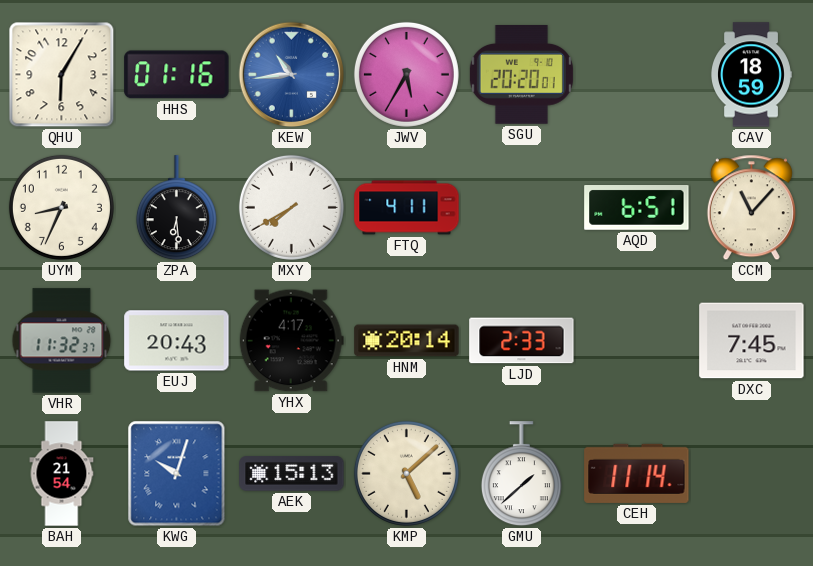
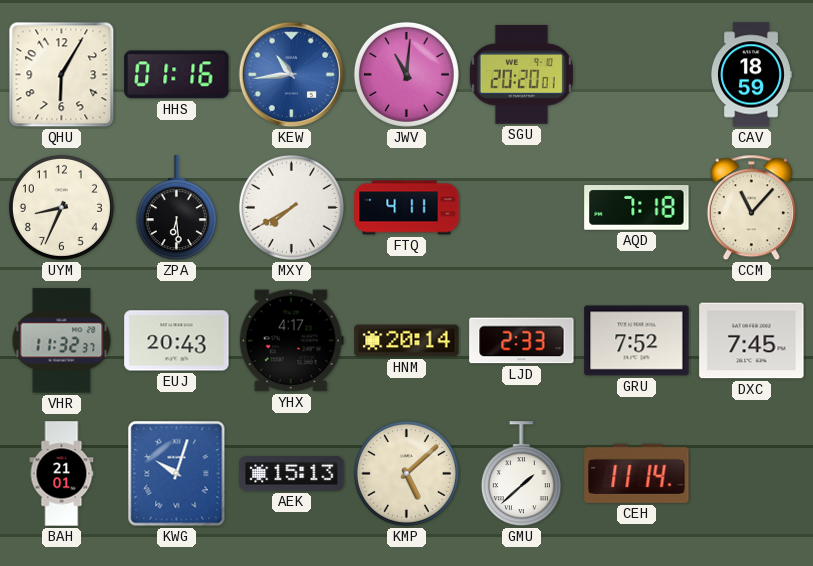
JWV: 5:35 -> 11:01 (406, 74)
AQD: 6:51 -> 7:18 (637, 208)
GRU: none -> 7:52 (637, 341)
BAH: 21:54 -> 21:01 (62, 474)
